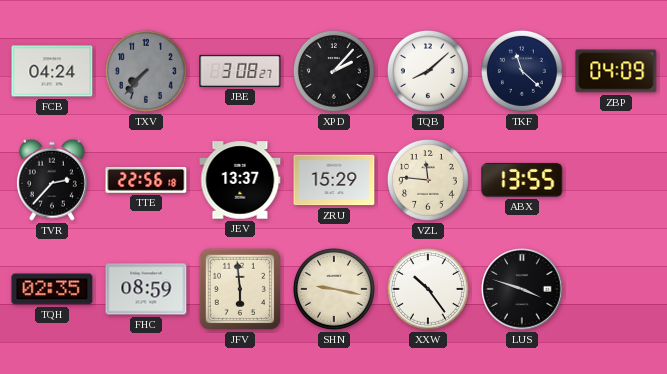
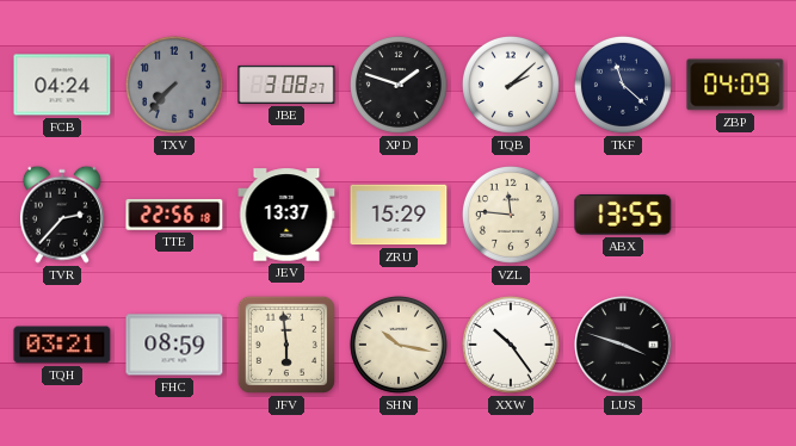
XPD: 2:07 -> 1:48 (399, 85)
TQB: 8:08 -> 2:08 (511, 85)
TQH: 02:35 -> 03:21 (62, 345)
SHN: 9:17 -> 10:17 (399, 345)
